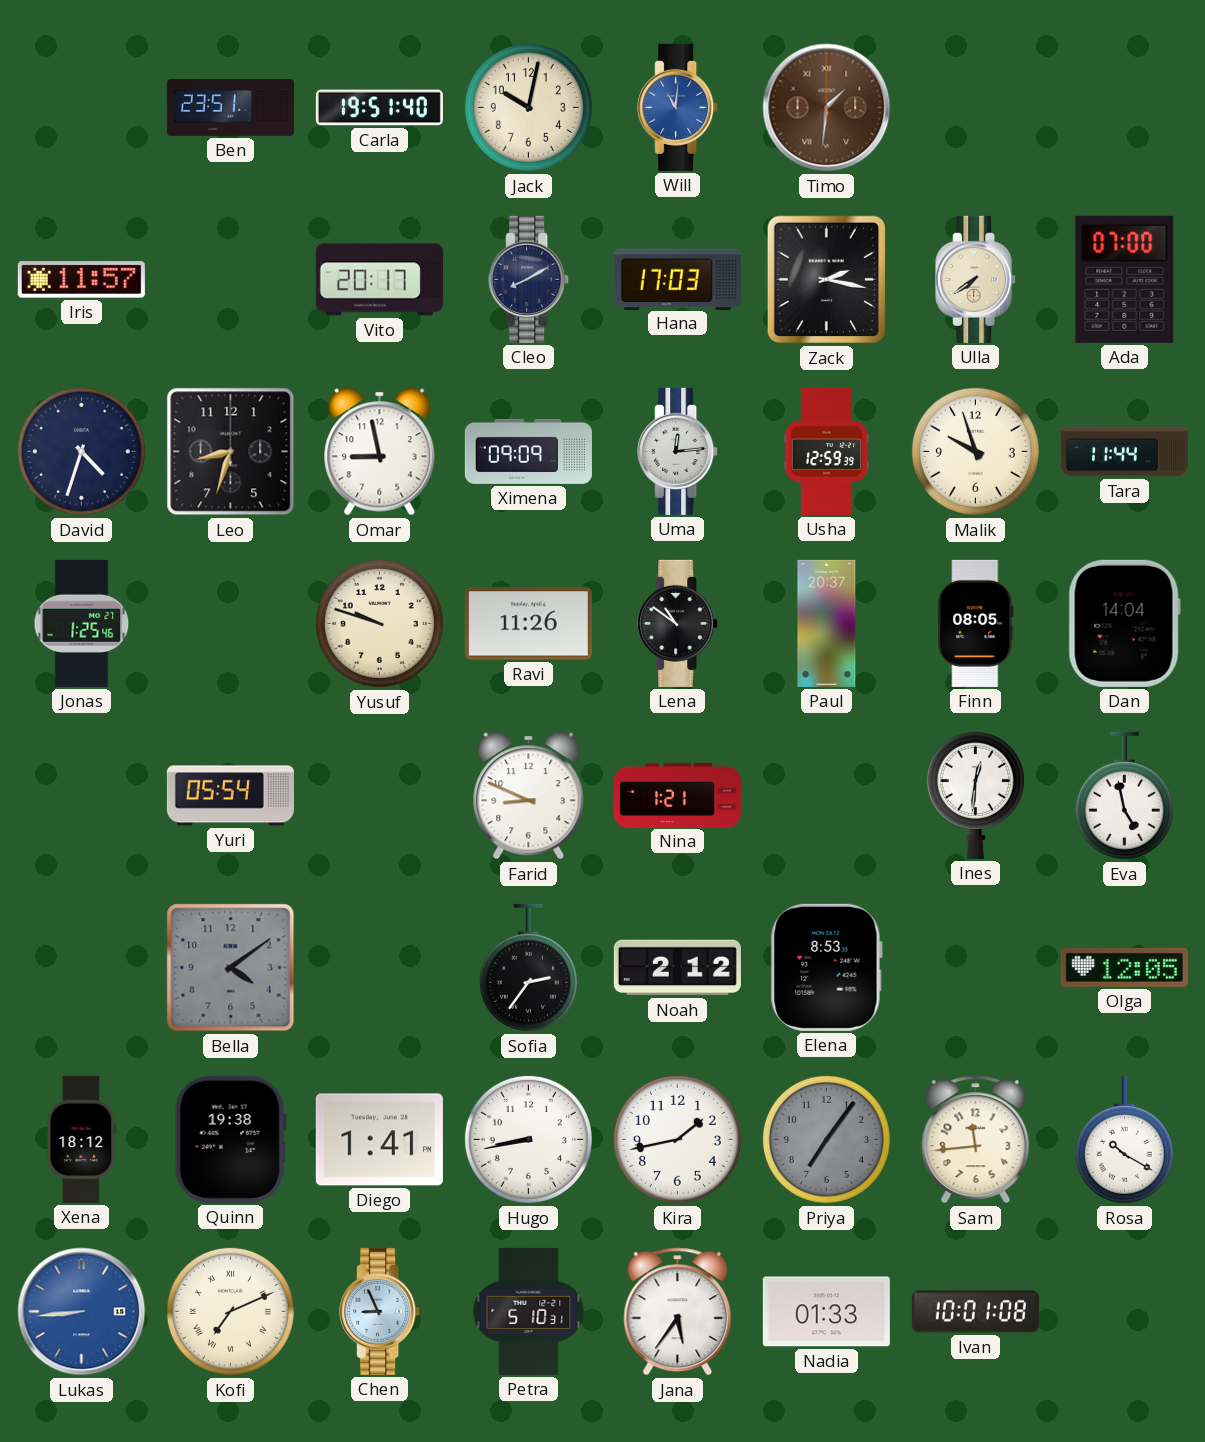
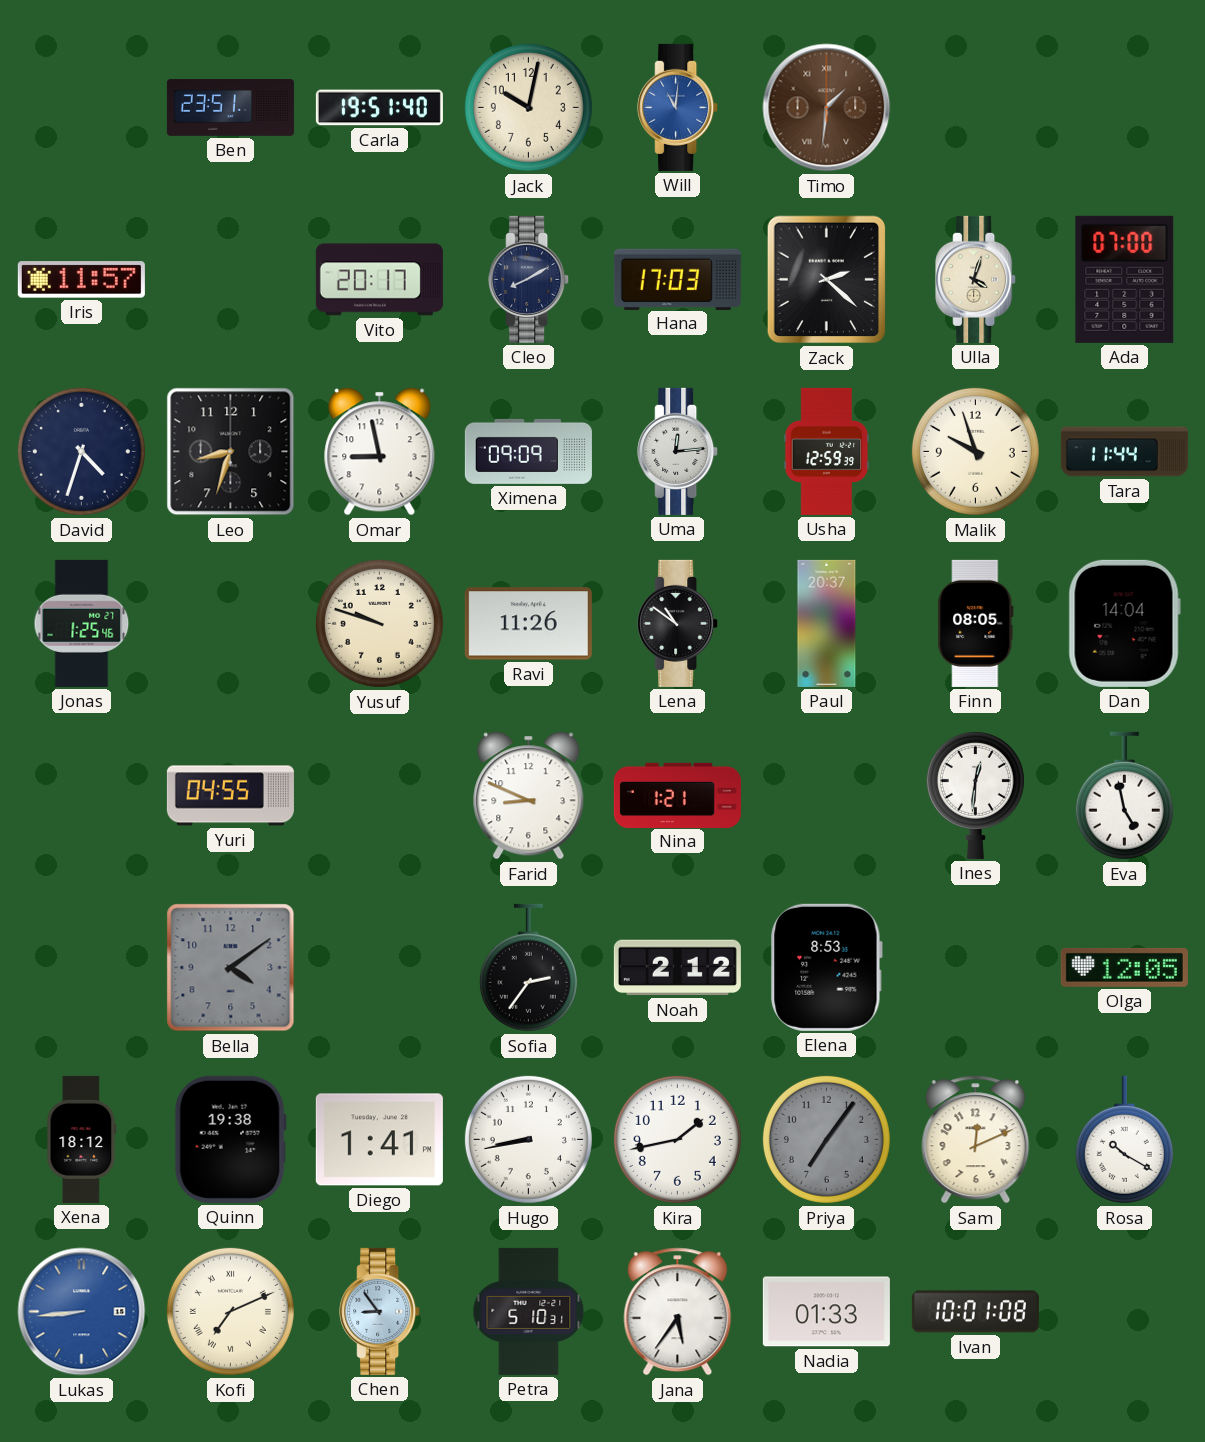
Zack: 2:17 -> 2:22 (826, 280)
Ulla: 7:39 -> 4:03 (976, 279)
Yuri: 05:54 -> 04:55 (230, 796)
Sam: 11:44 -> 12:11 (976, 1140)
Chen: 8:56 -> 8:54 (380, 1311)
